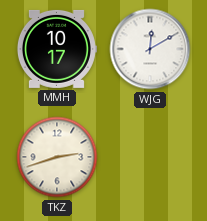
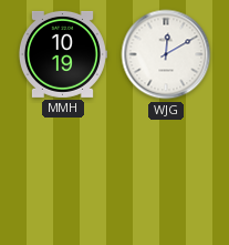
MMH: 10:17 -> 10:19 (62, 54)
TKZ: 2:42 -> none (57, 157)
